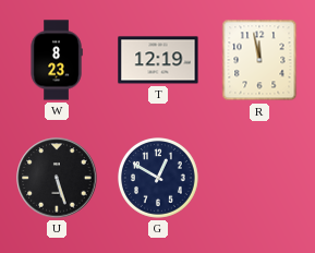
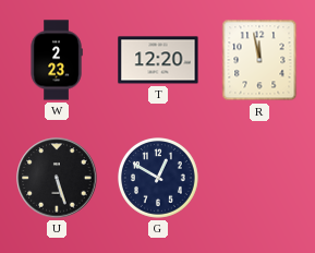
W: 8:23 -> 2:23 (57, 60)
T: 12:19 -> 12:20 (158, 60)
